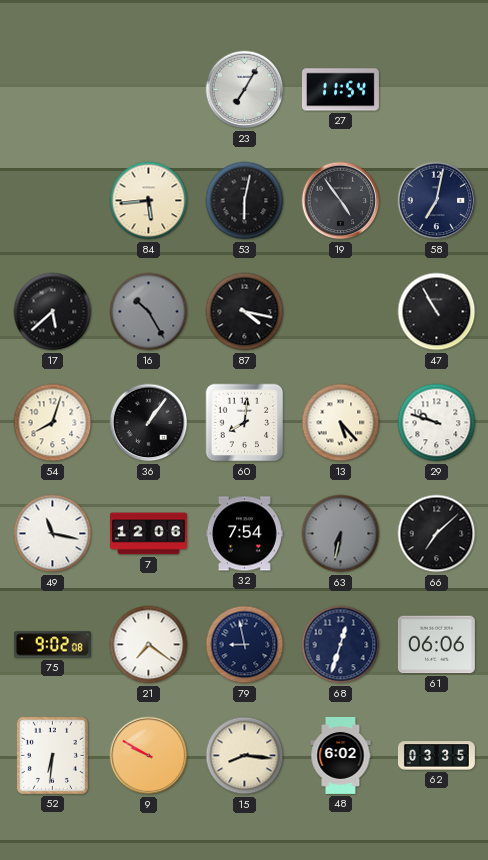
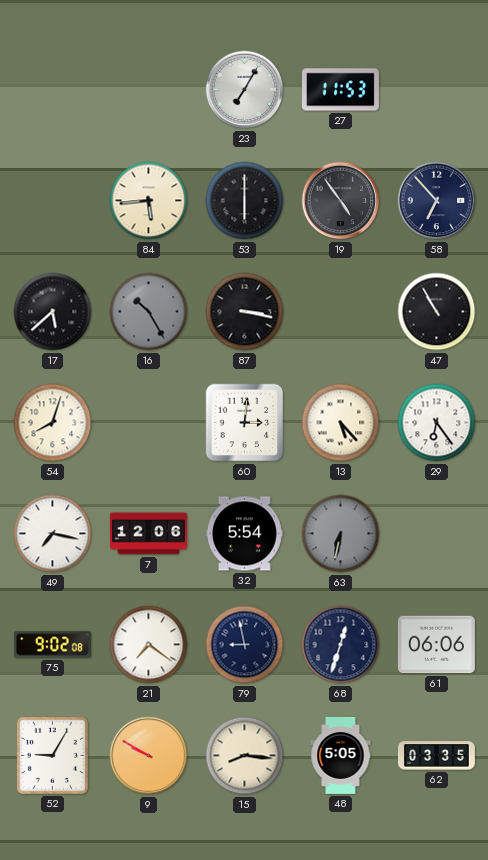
27: 11:54 -> 11:53 (340, 90)
53: 6:02 -> 6:00 (245, 201)
58: 7:02 -> 6:53 (437, 201)
87: 4:17 -> 3:17 (245, 312)
36: 1:06 -> none (149, 423)
60: 8:01 -> 3:01 (245, 423)
29: 9:48 -> 6:24 (437, 423)
49: 11:17 -> 7:17 (53, 534)
32: 7:54 -> 5:54 (244, 534)
66: 7:08 -> none (437, 534)
52: 6:31 -> 9:05 (52, 755)
48: 6:02 -> 5:05 (341, 755)
